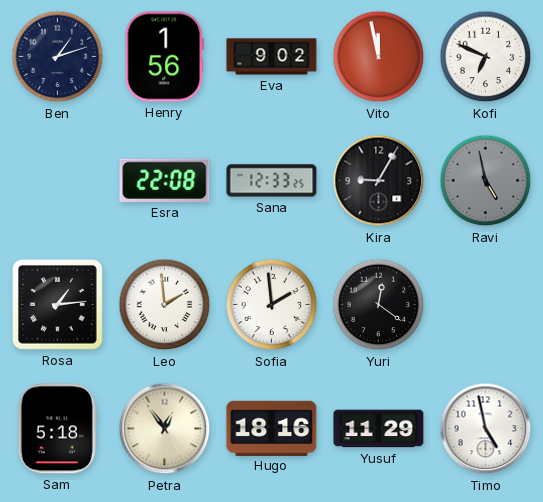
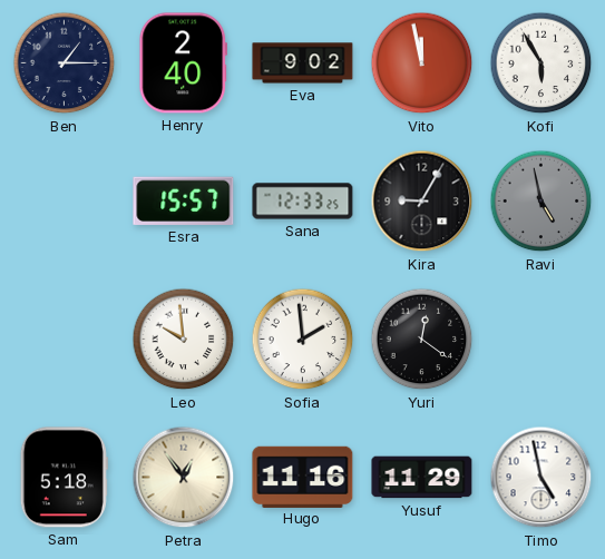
Ben: 1:12 -> 1:15 (65, 63)
Henry: 1:56 -> 2:40 (183, 63)
Kofi: 6:49 -> 5:55 (541, 63)
Esra: 22:08 -> 15:57 (184, 200)
Rosa: 1:14 -> none (58, 305)
Leo: 1:59 -> 9:59 (184, 340)
Hugo: 18:16 -> 11:16 (303, 477)
